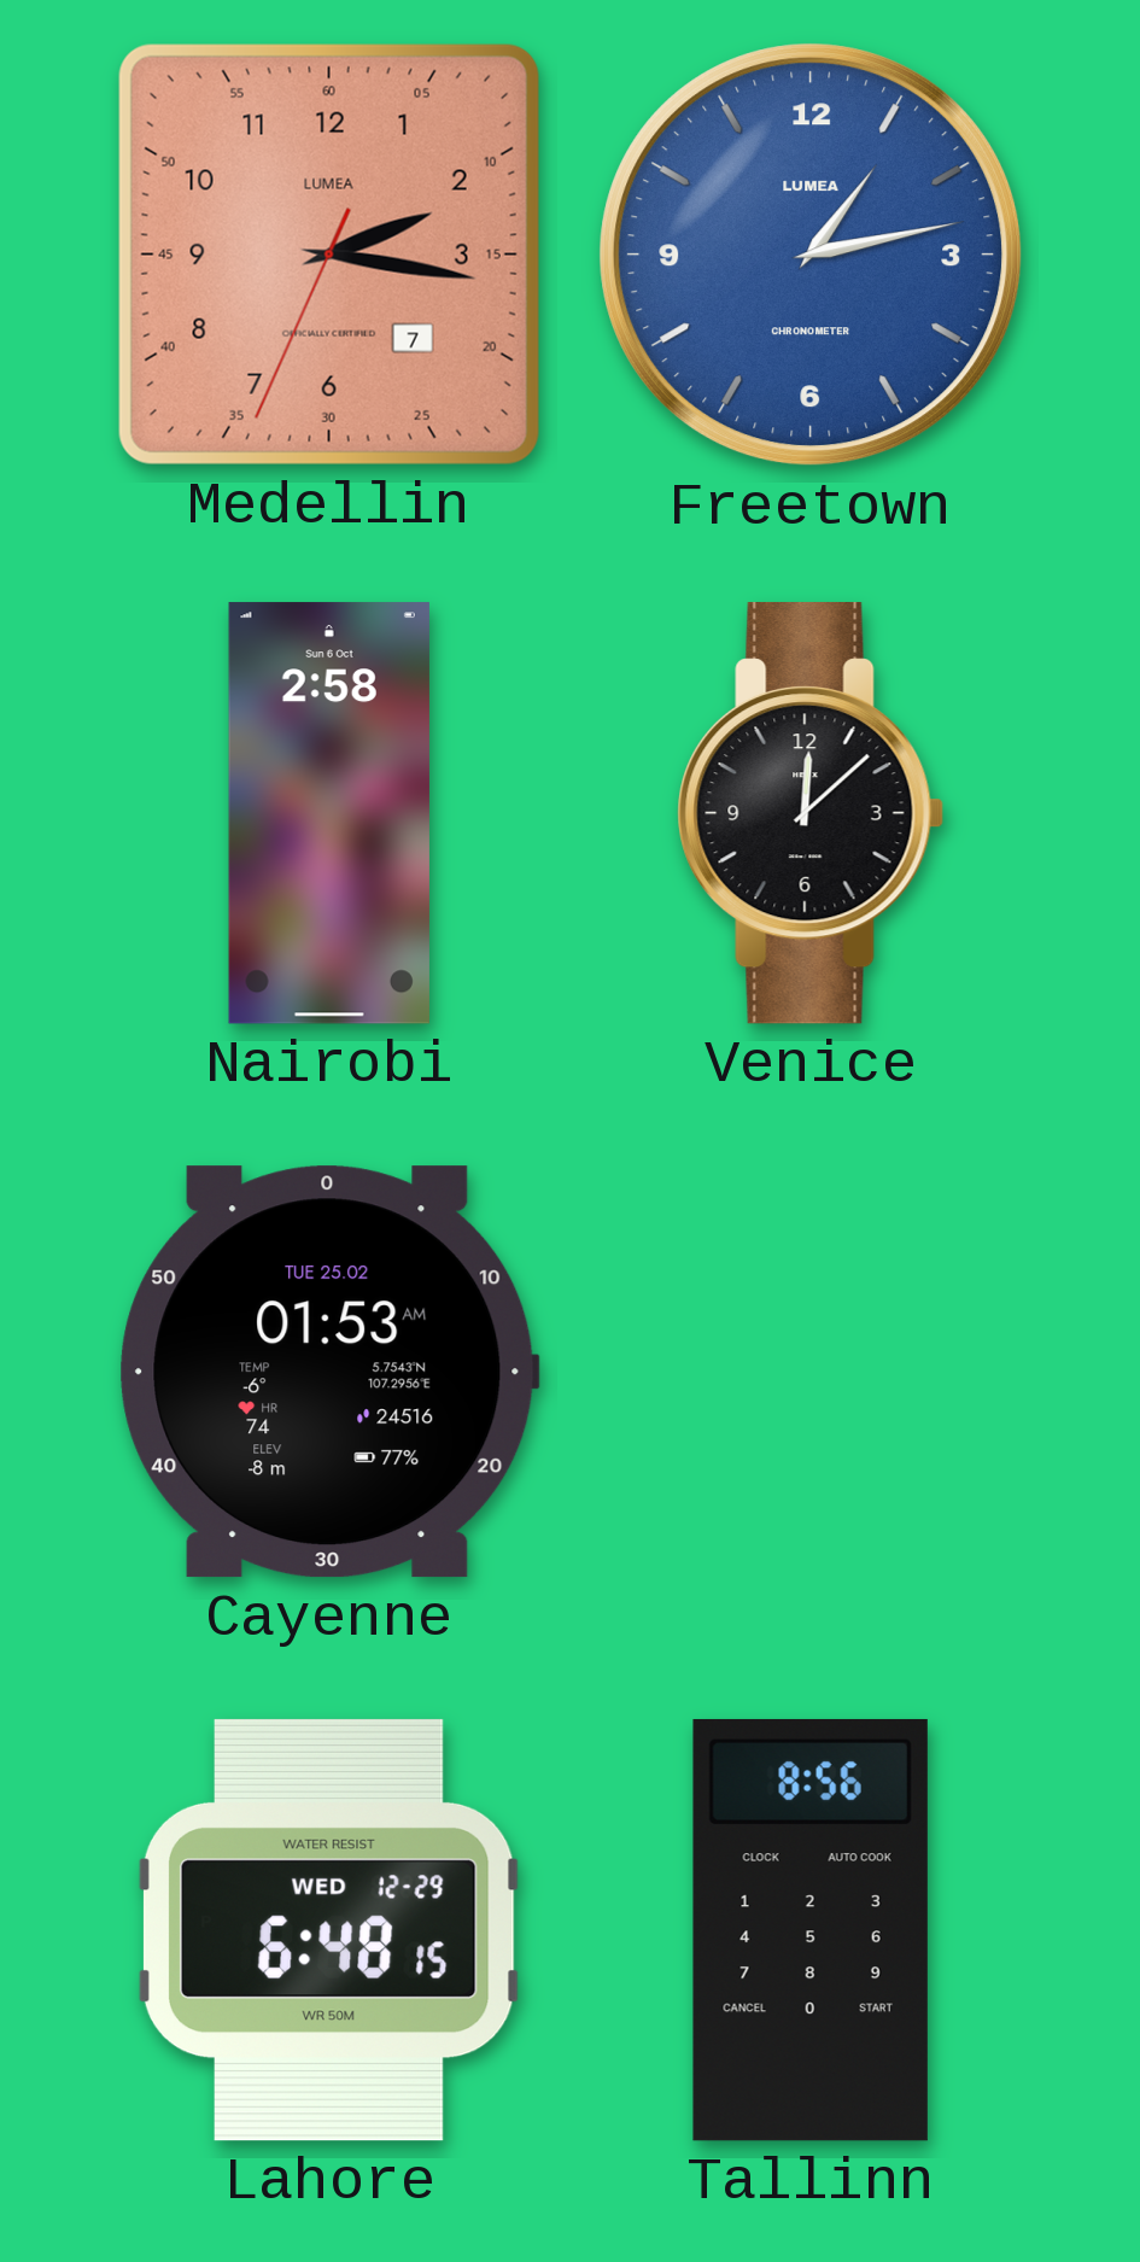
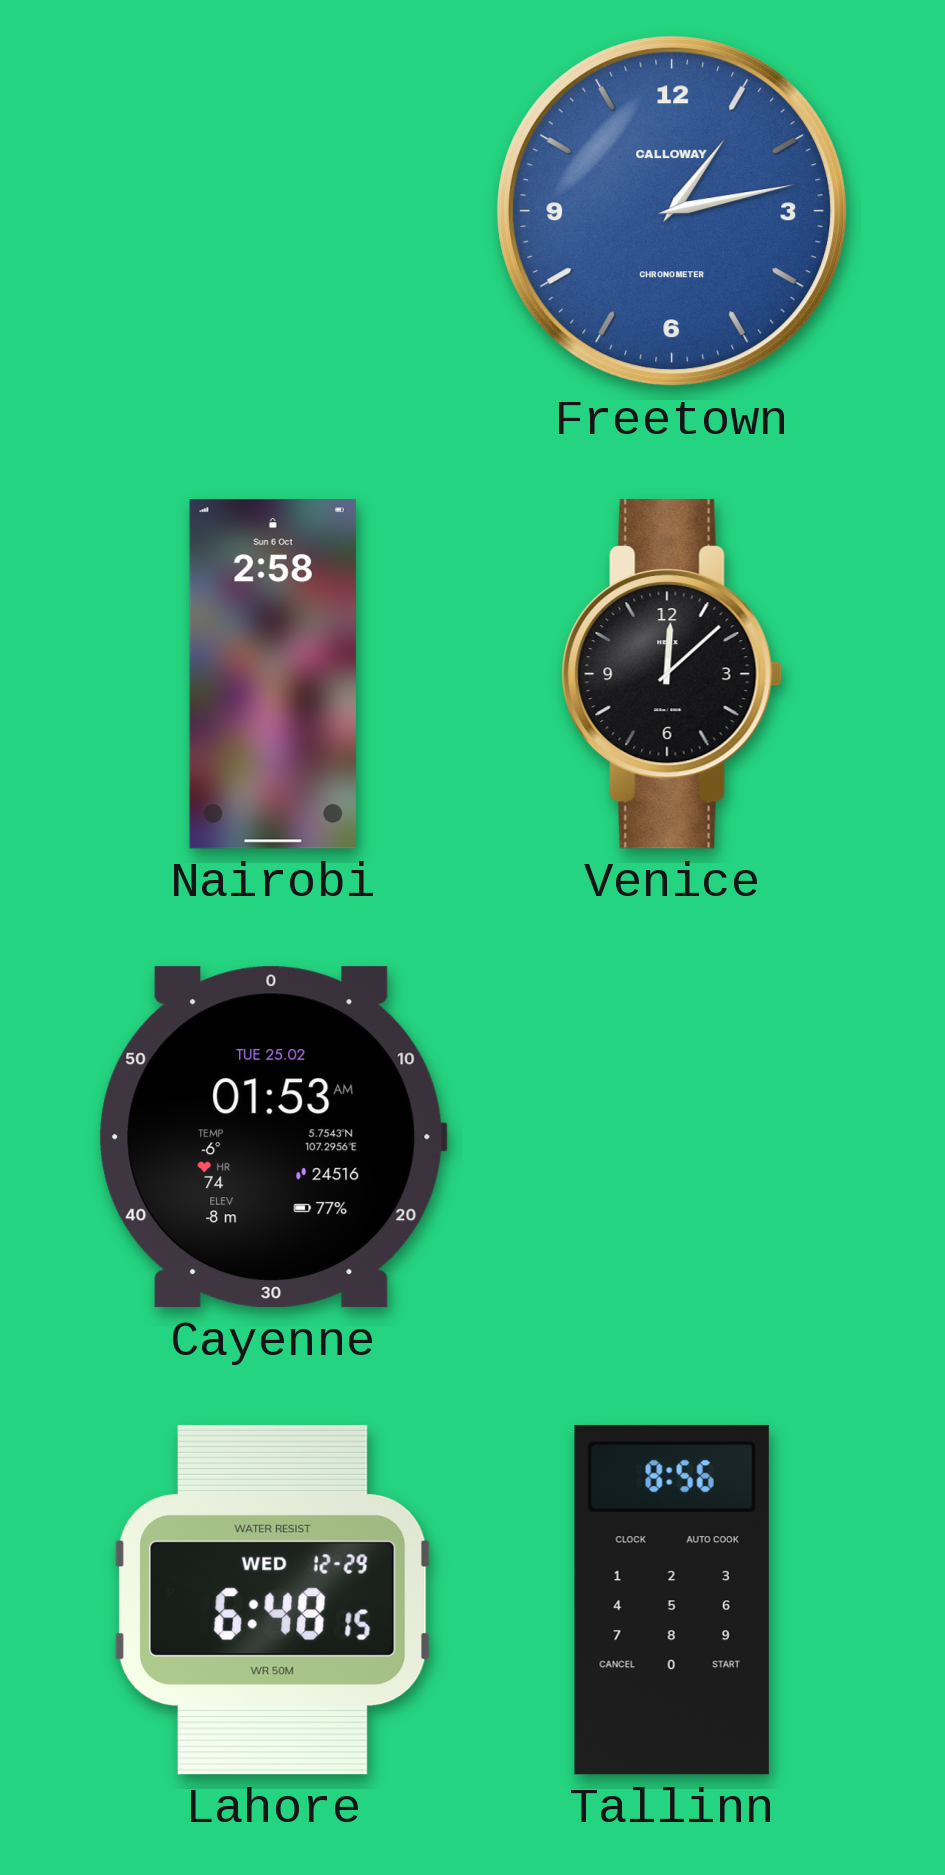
Medellin: 2:16 -> none (329, 255)
Freetown brand: LUMEA -> CALLOWAY (672, 211)
